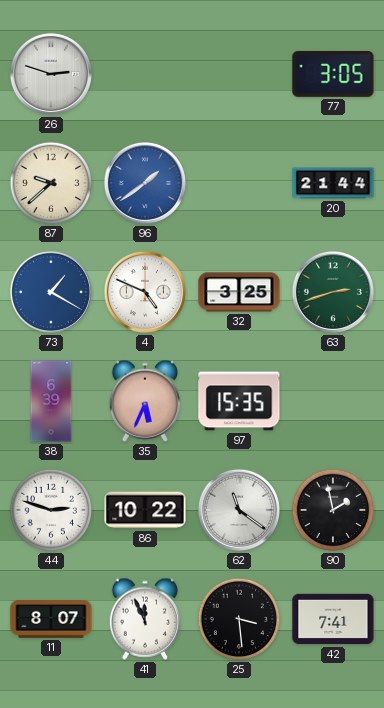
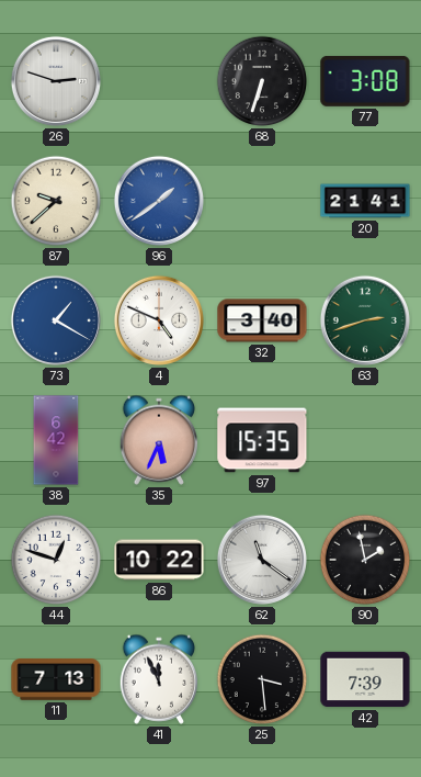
68: none -> 6:33 (262, 81)
77: 3:05 -> 3:08 (365, 81)
20: 21:44 -> 21:41 (365, 201)
32: 3:25 -> 3:40 (262, 320)
38: 6:39 -> 6:42 (56, 440)
44: 2:48 -> 12:48 (56, 560)
11: 8:07 -> 7:13 (56, 679)
42: 7:41 -> 7:39 (365, 679)
